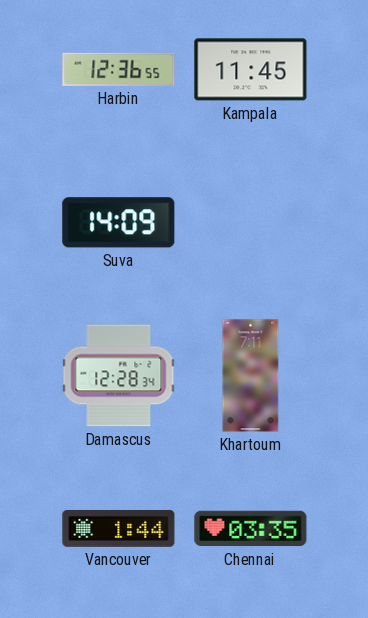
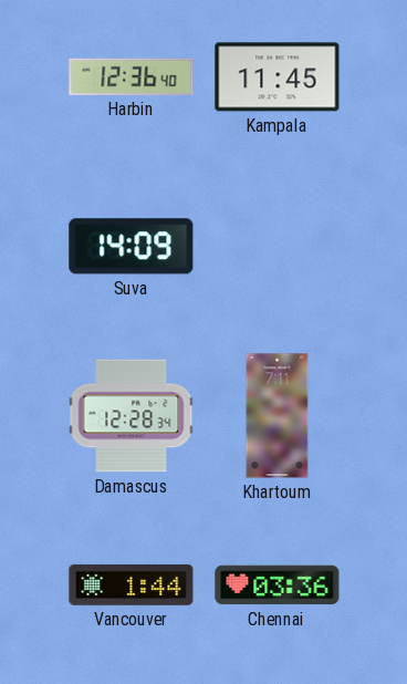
Harbin: 12:36:55 -> 12:36:40 (132, 76)
Chennai: 03:35 -> 03:36 (278, 585)
